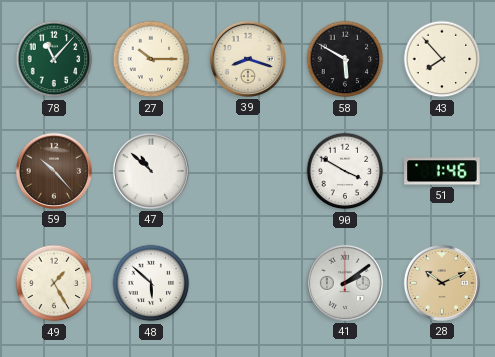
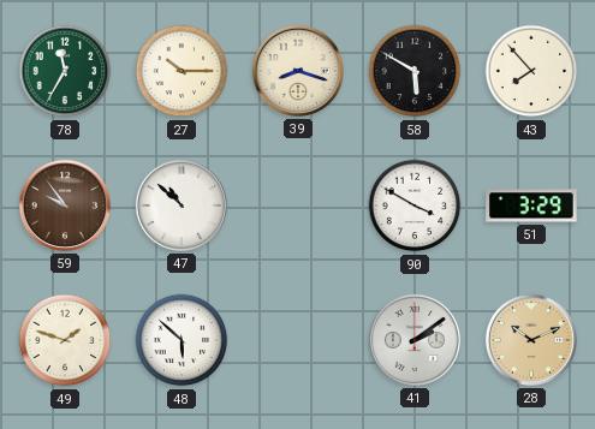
78: 11:07 -> 11:35 (65, 71)
59: 10:23 -> 9:54 (65, 205)
51: 1:46 -> 3:29 (531, 205)
49: 1:25 -> 1:48 (65, 340)
